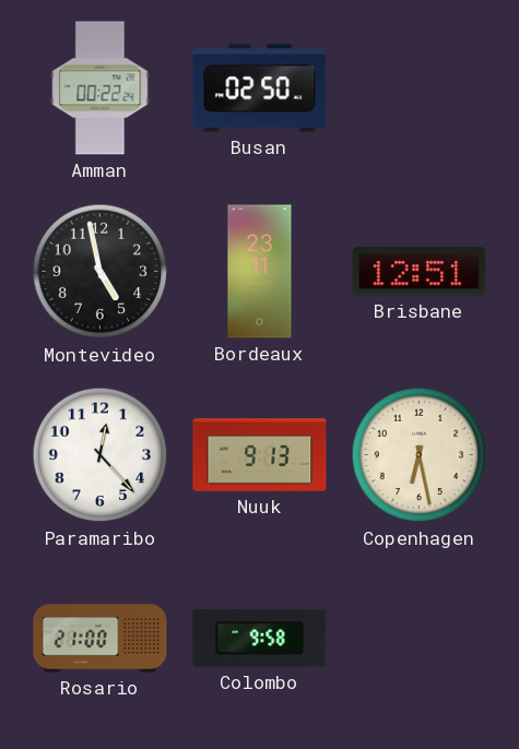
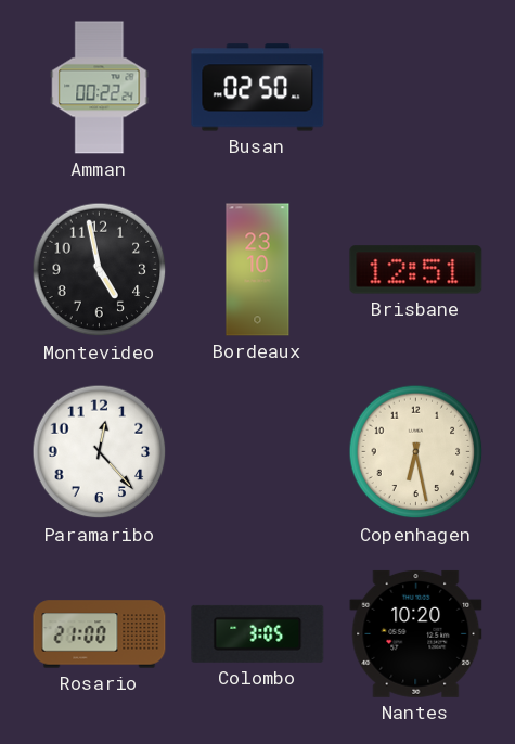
Bordeaux: 23:11 -> 23:10 (258, 270)
Nuuk: 9:13 -> none (260, 455)
Colombo: 9:58 -> 3:05 (258, 633)
Nantes: none -> 10:20 (416, 633)
